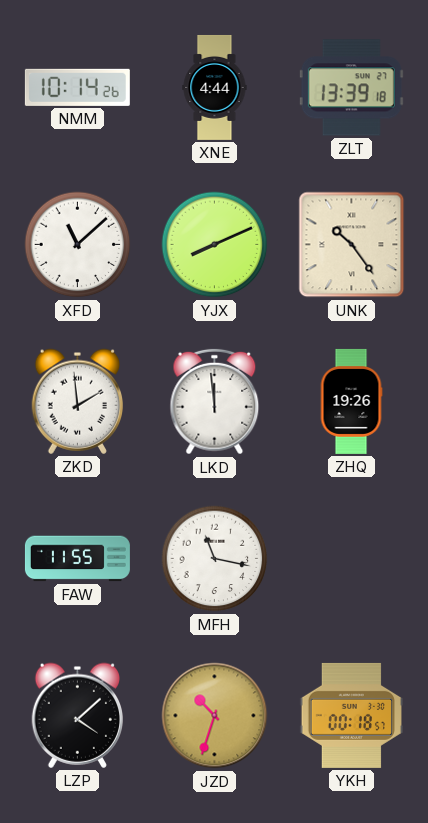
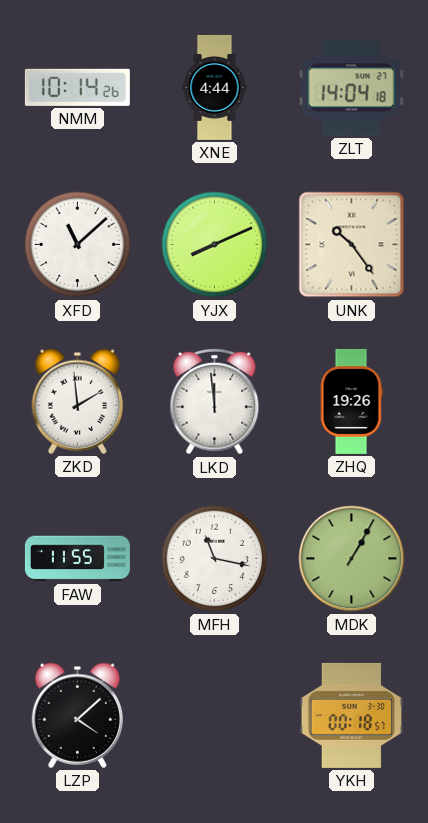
ZLT: 13:39 -> 14:04 (351, 88)
MDK: none -> 1:05 (352, 559)
JZD: 10:33 -> none (215, 716)
